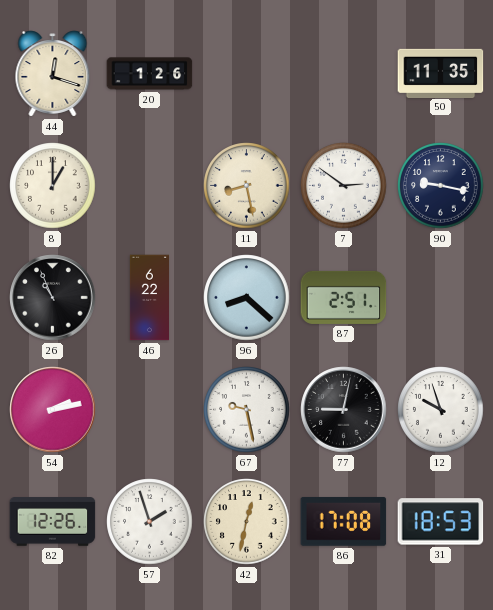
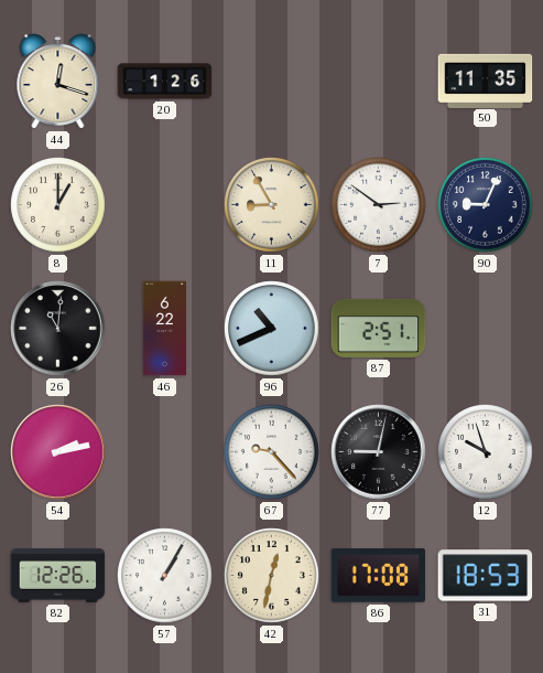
11: 8:28 -> 8:55 (272, 205)
90: 9:17 -> 9:04 (486, 205)
26: 10:56 -> 11:01 (58, 329)
96: 8:22 -> 10:41 (272, 329)
67: 9:28 -> 9:23 (272, 452)
57: 1:57 -> 1:05 (165, 576)
